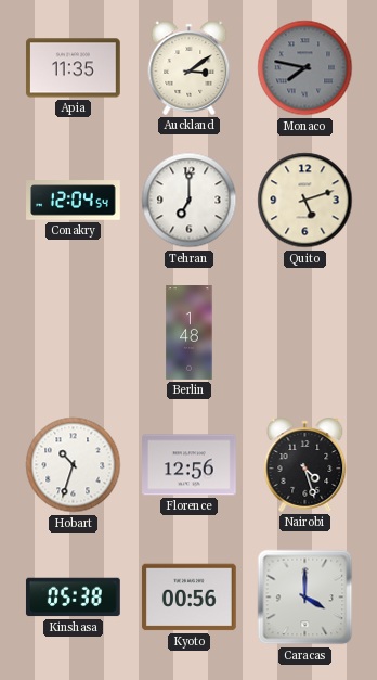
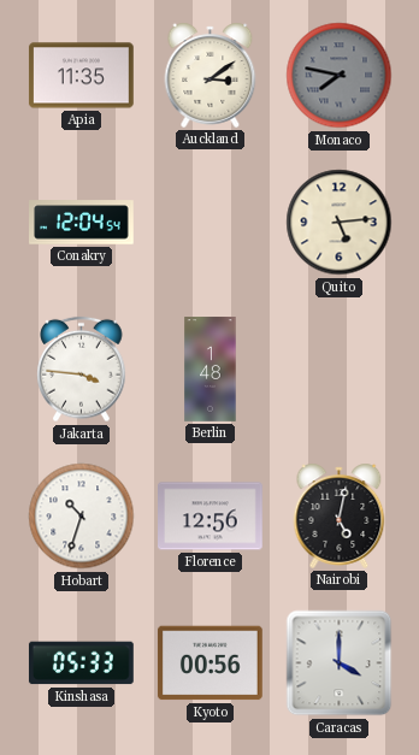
Tehran: 7:00 -> none (190, 201)
Quito: 5:12 -> 5:14 (340, 223)
Jakarta: none -> 3:46 (82, 370)
Nairobi: 4:27 -> 5:02 (340, 515)
Kinshasa: 05:38 -> 05:33 (81, 663)
